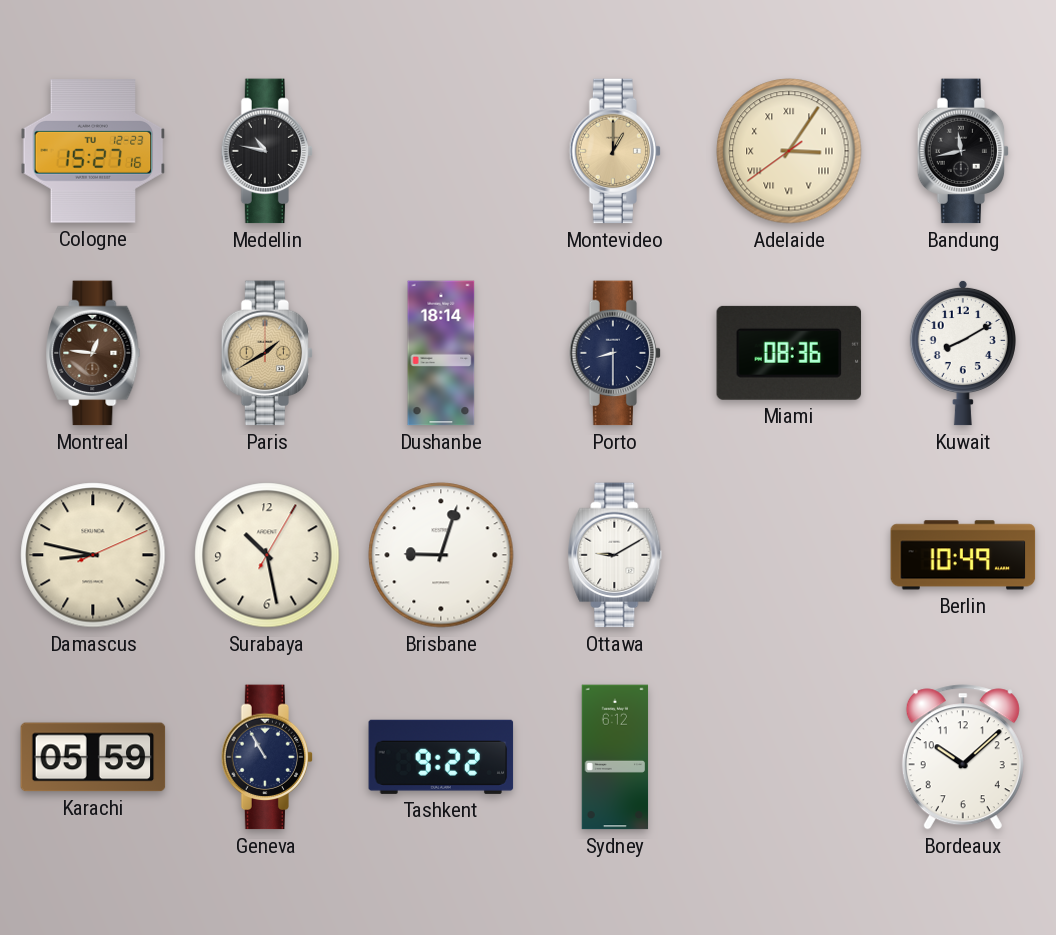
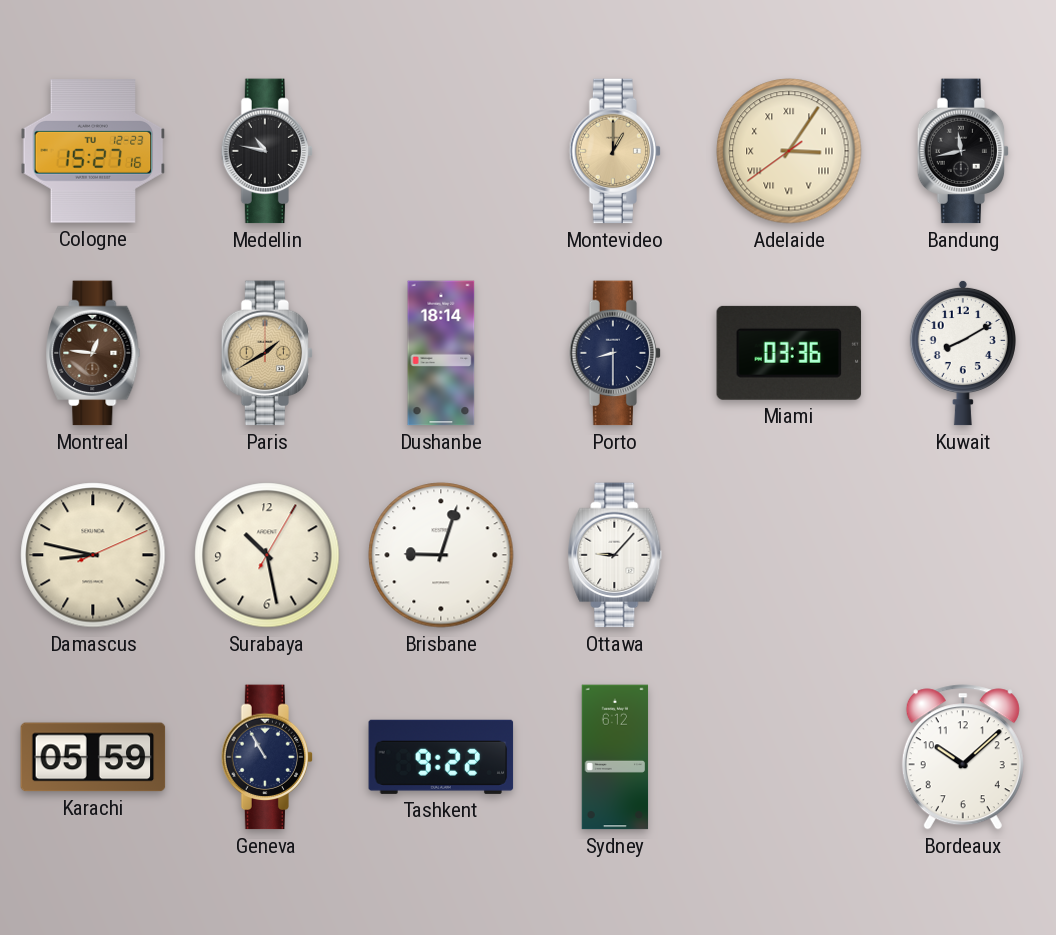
Miami: 08:36 -> 03:36 (789, 353)
Ottawa: 9:10 -> 9:07 (615, 555)
Berlin: 10:49 -> none (963, 555)
